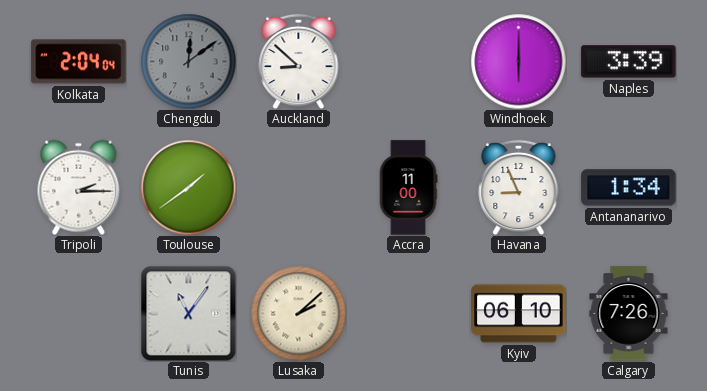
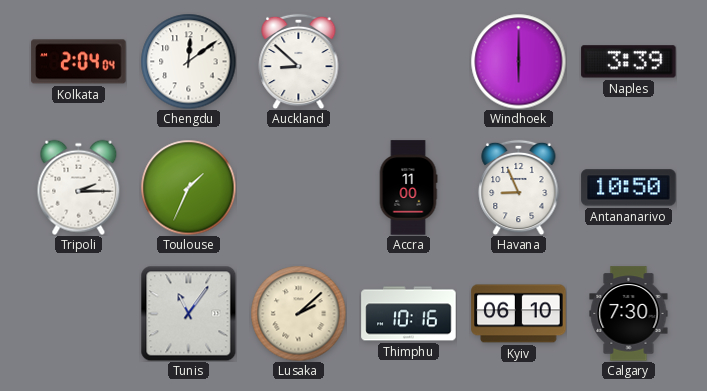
Chengdu dial: grey -> white (188, 61)
Toulouse: 1:39 -> 1:34 (188, 187)
Antananarivo: 1:34 -> 10:50 (629, 188)
Thimphu: none -> 10:16 (409, 314)
Calgary: 7:26 -> 7:30 (629, 314)
